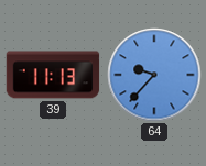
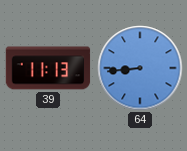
64: 9:37 -> 8:44 (140, 68)
